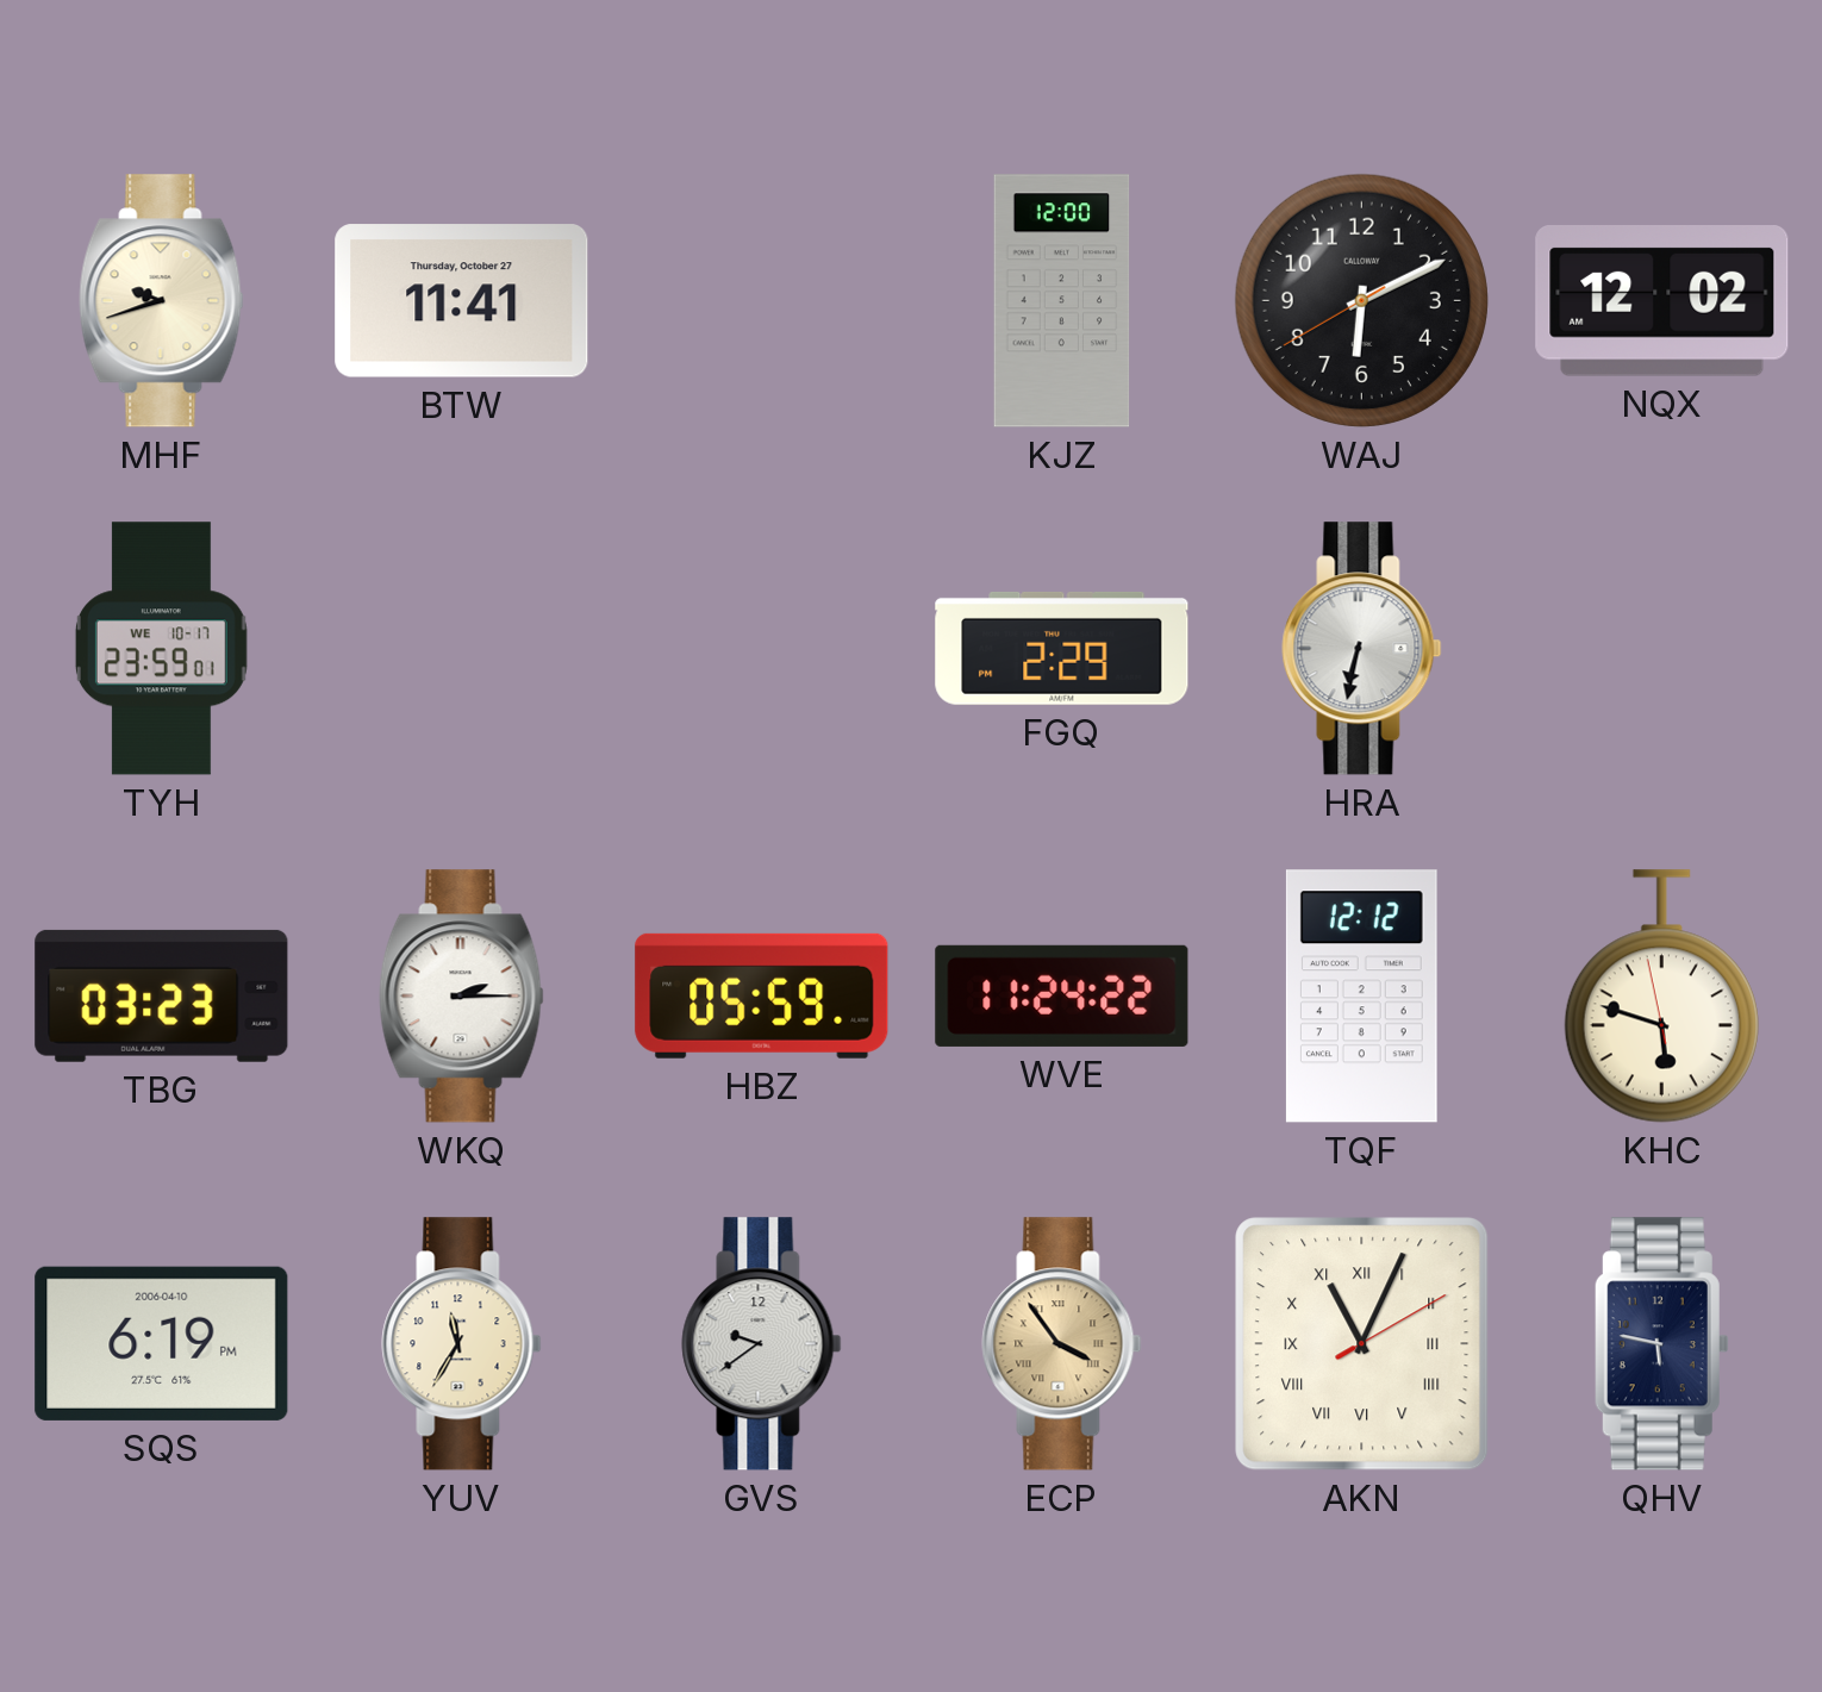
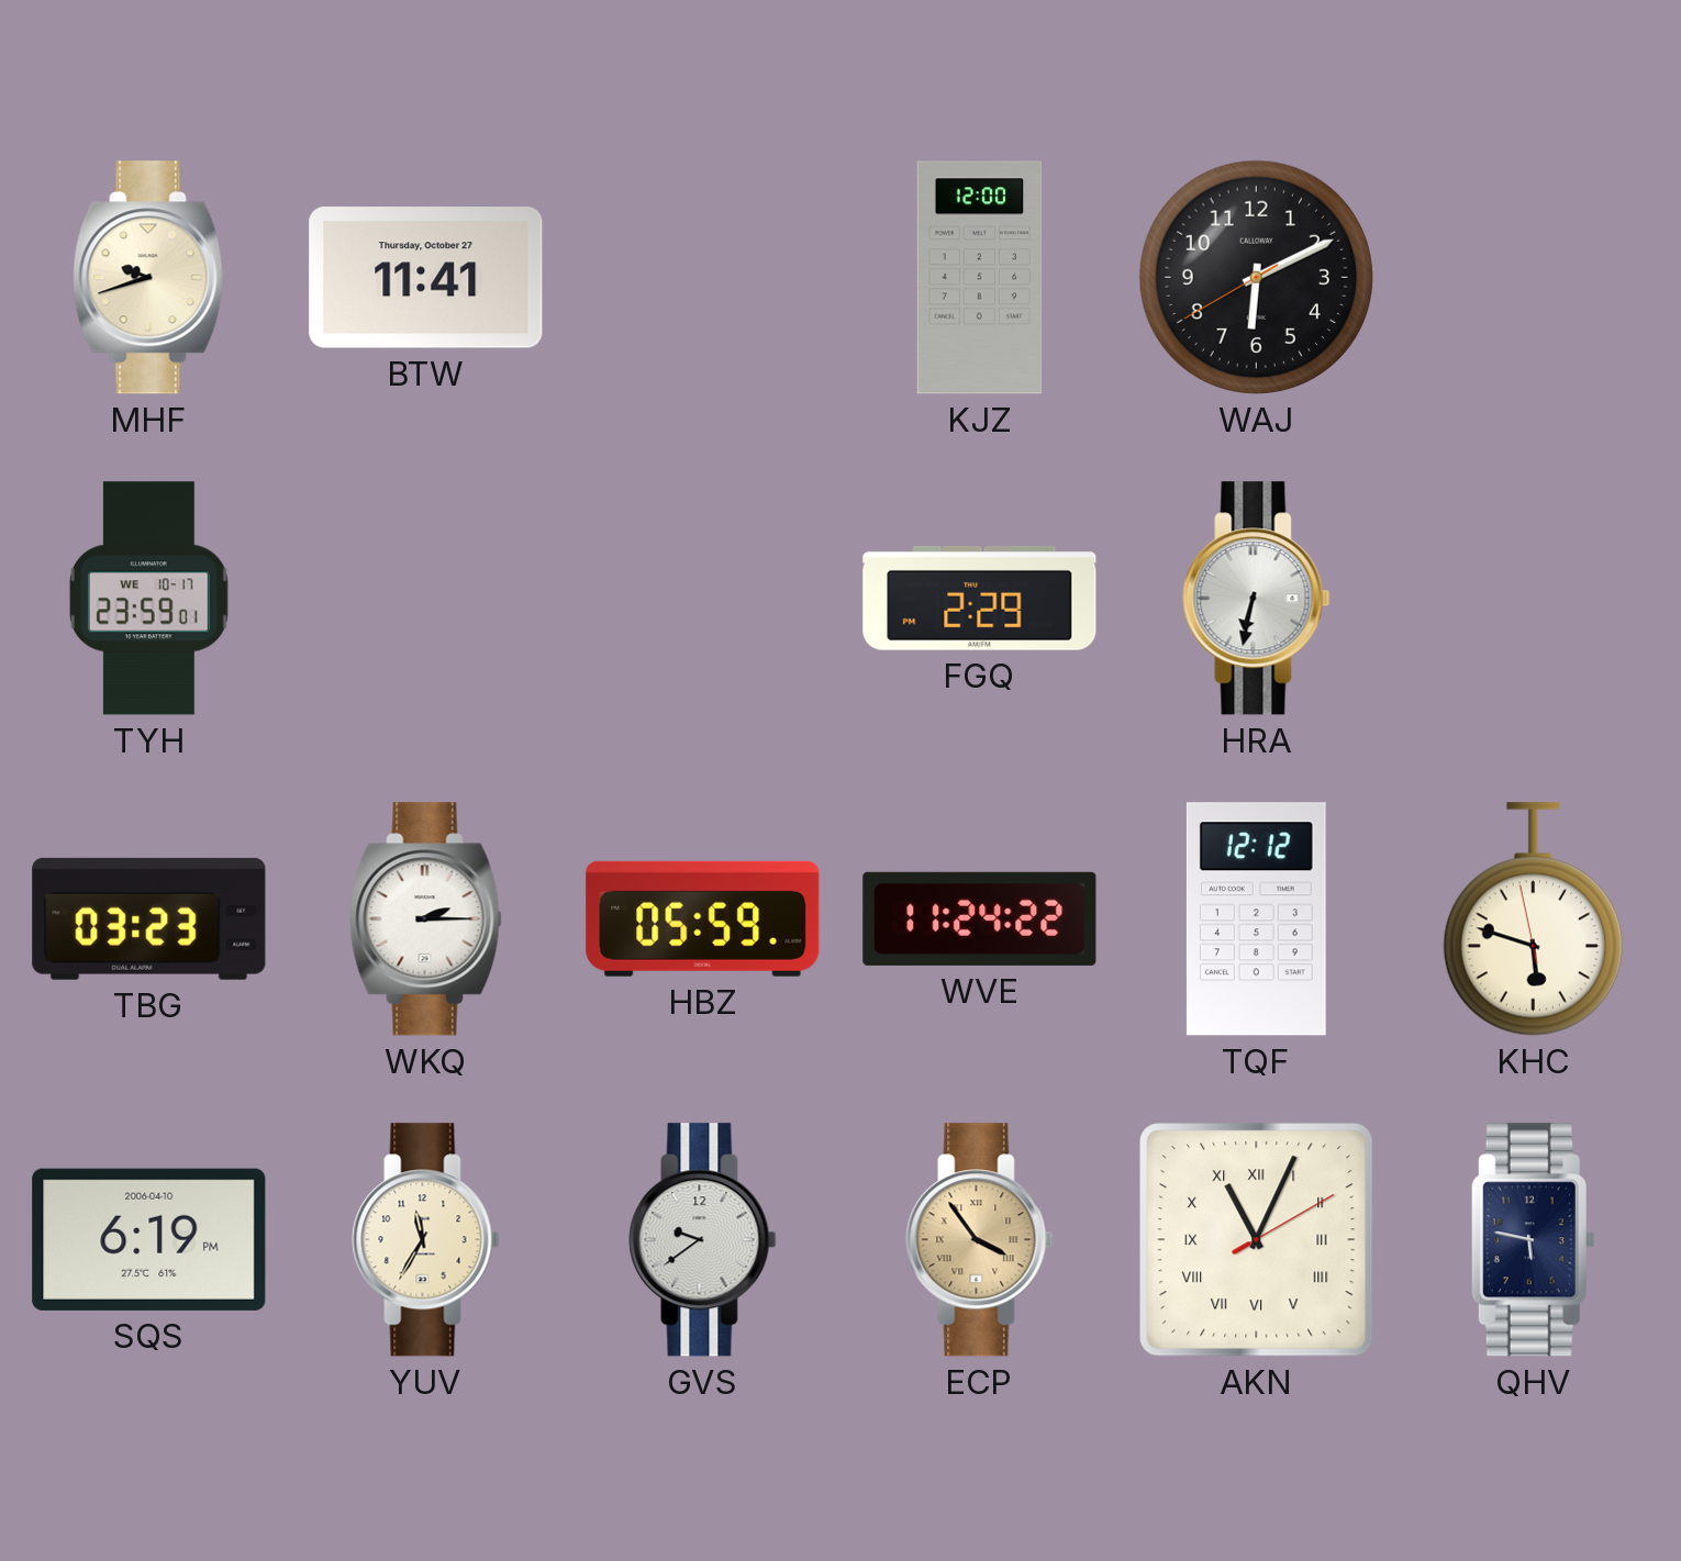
NQX: 12:02 -> none (1662, 301)
